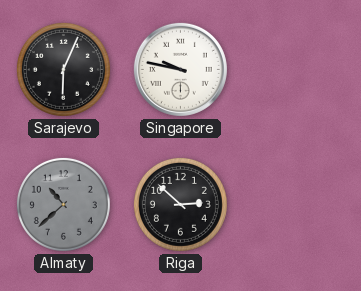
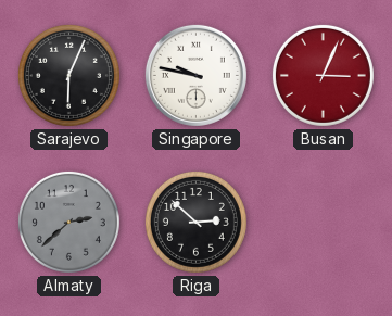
Busan: none -> 3:04 (323, 75)
Almaty: 10:38 -> 2:38 (68, 222)
